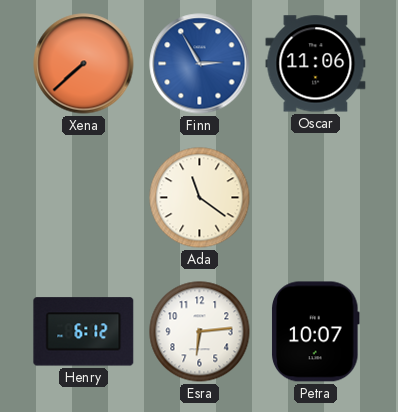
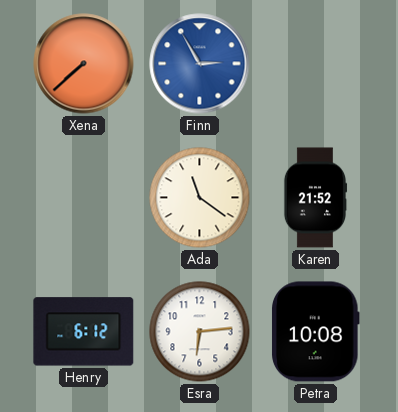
Oscar: 11:06 -> none (316, 64)
Karen: none -> 21:52 (315, 198)
Petra: 10:07 -> 10:08 (316, 332)
